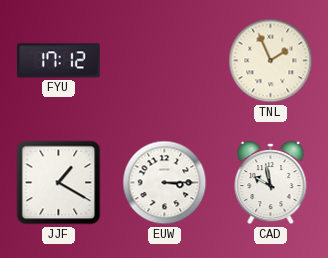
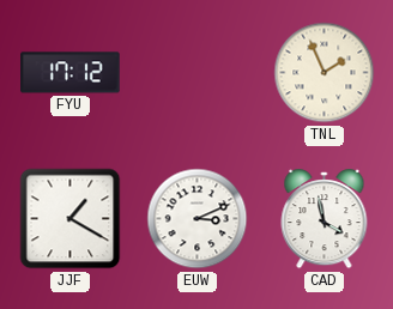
EUW: 3:15 -> 3:11 (198, 219)
CAD: 9:58 -> 3:58 (325, 220)
